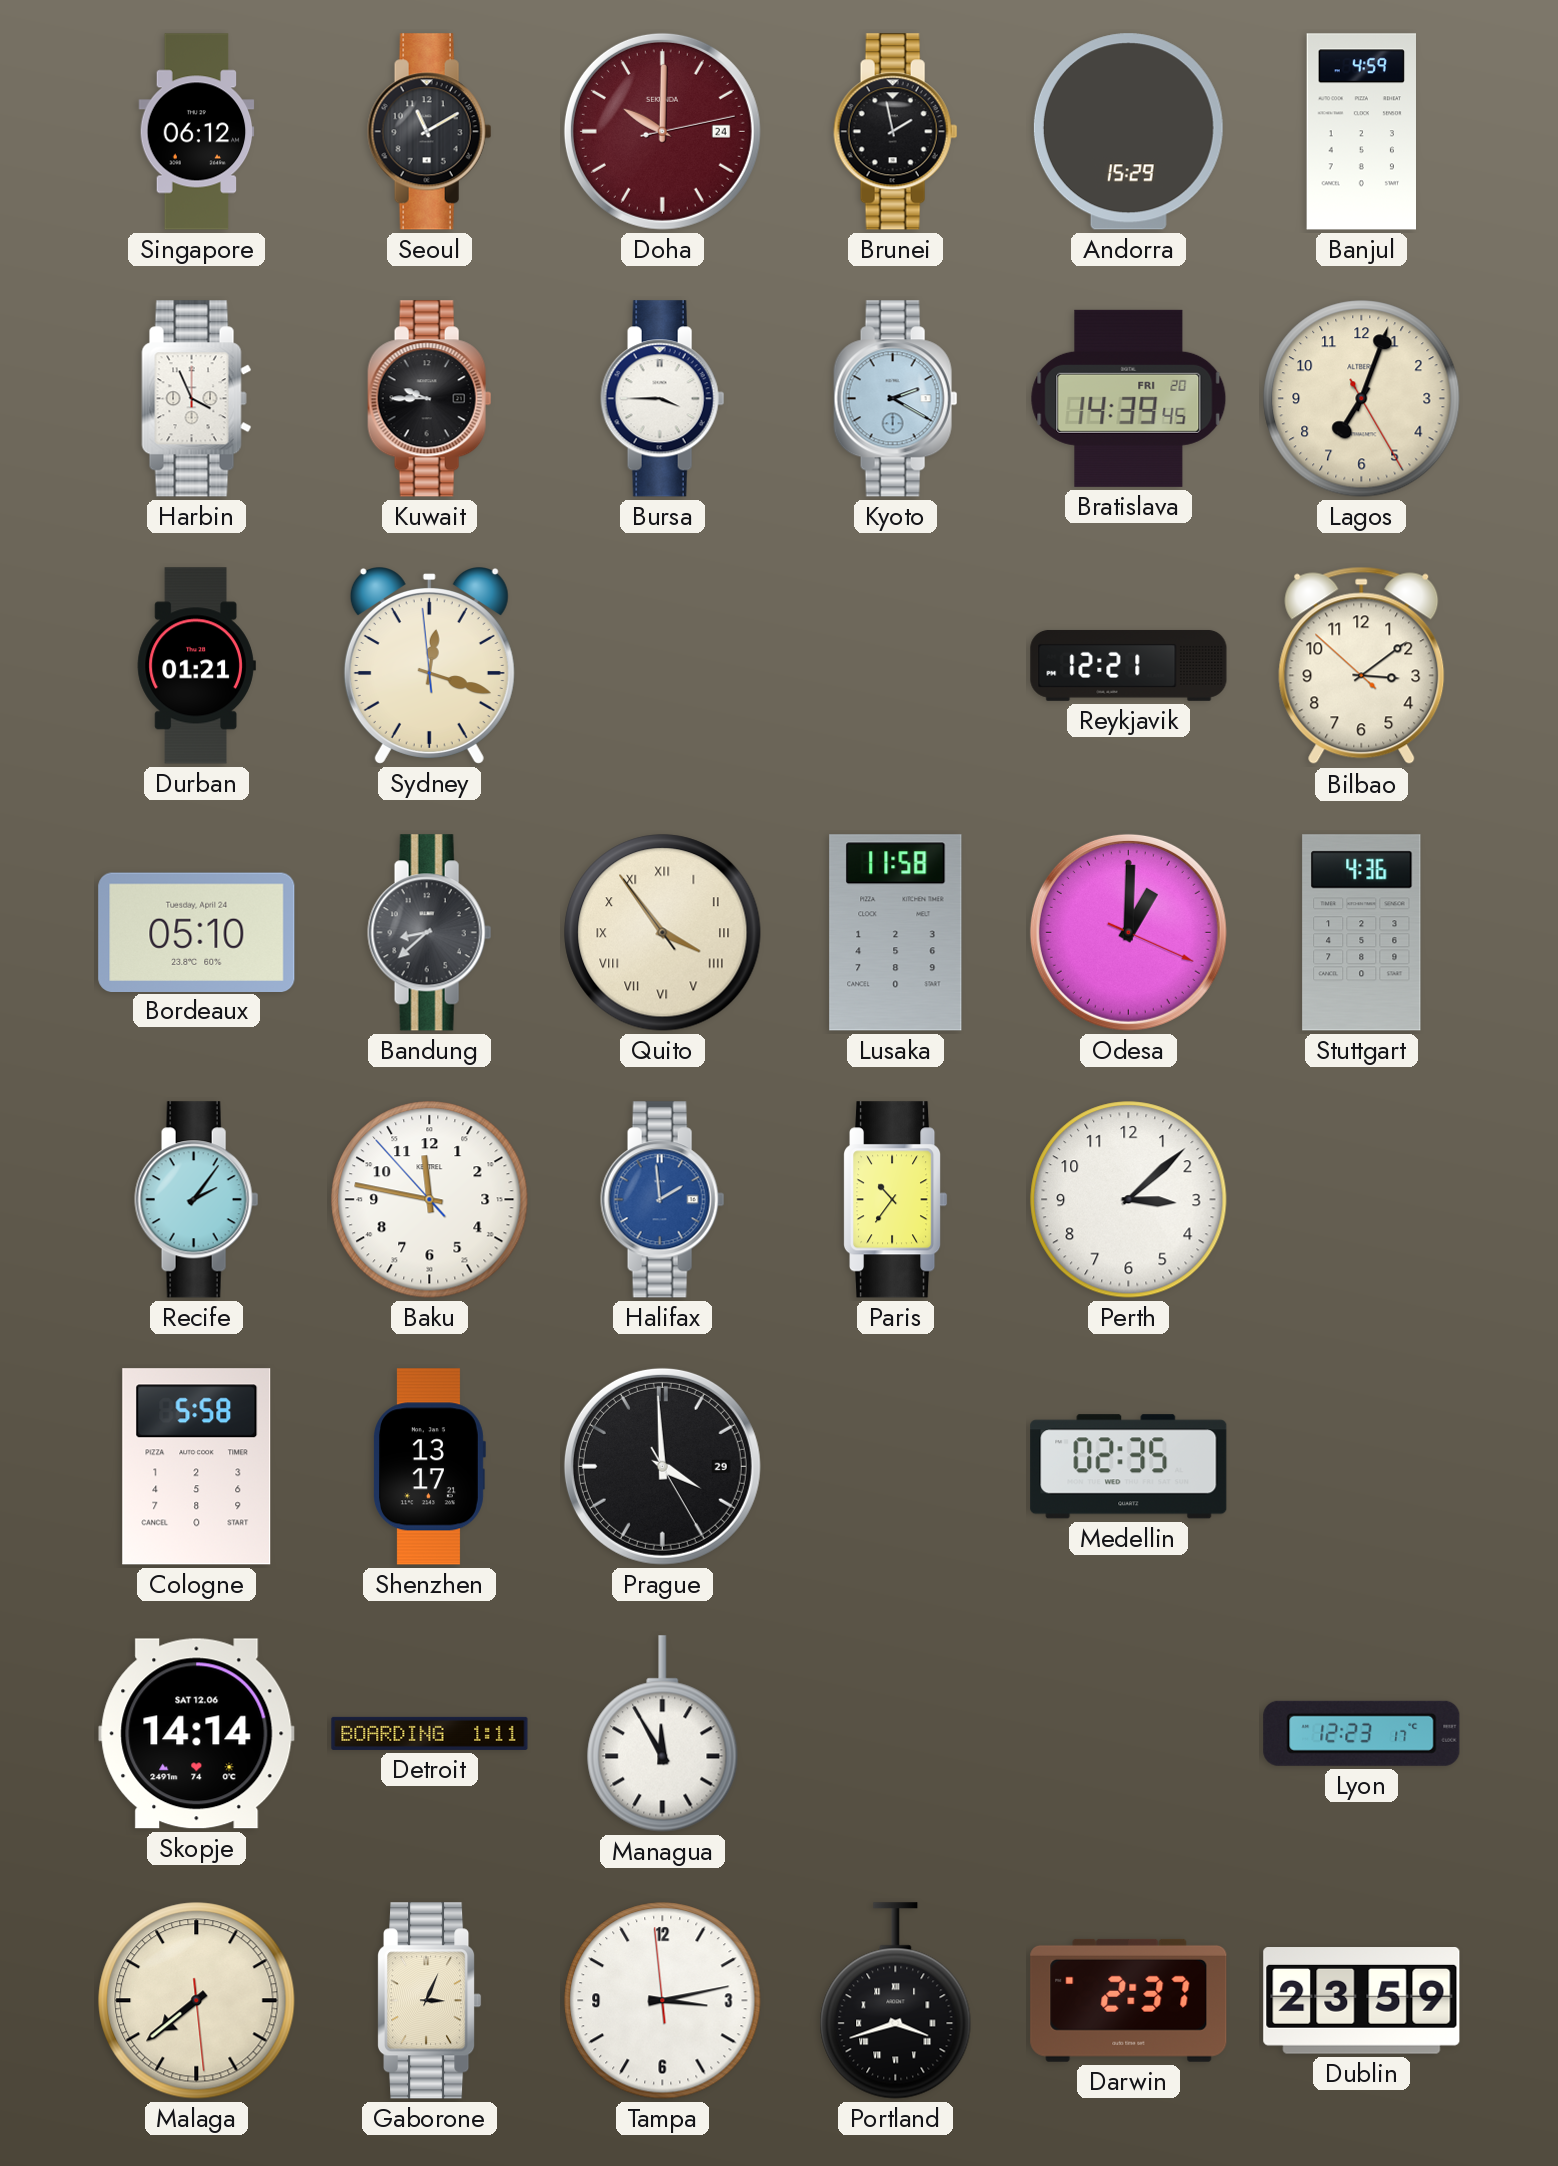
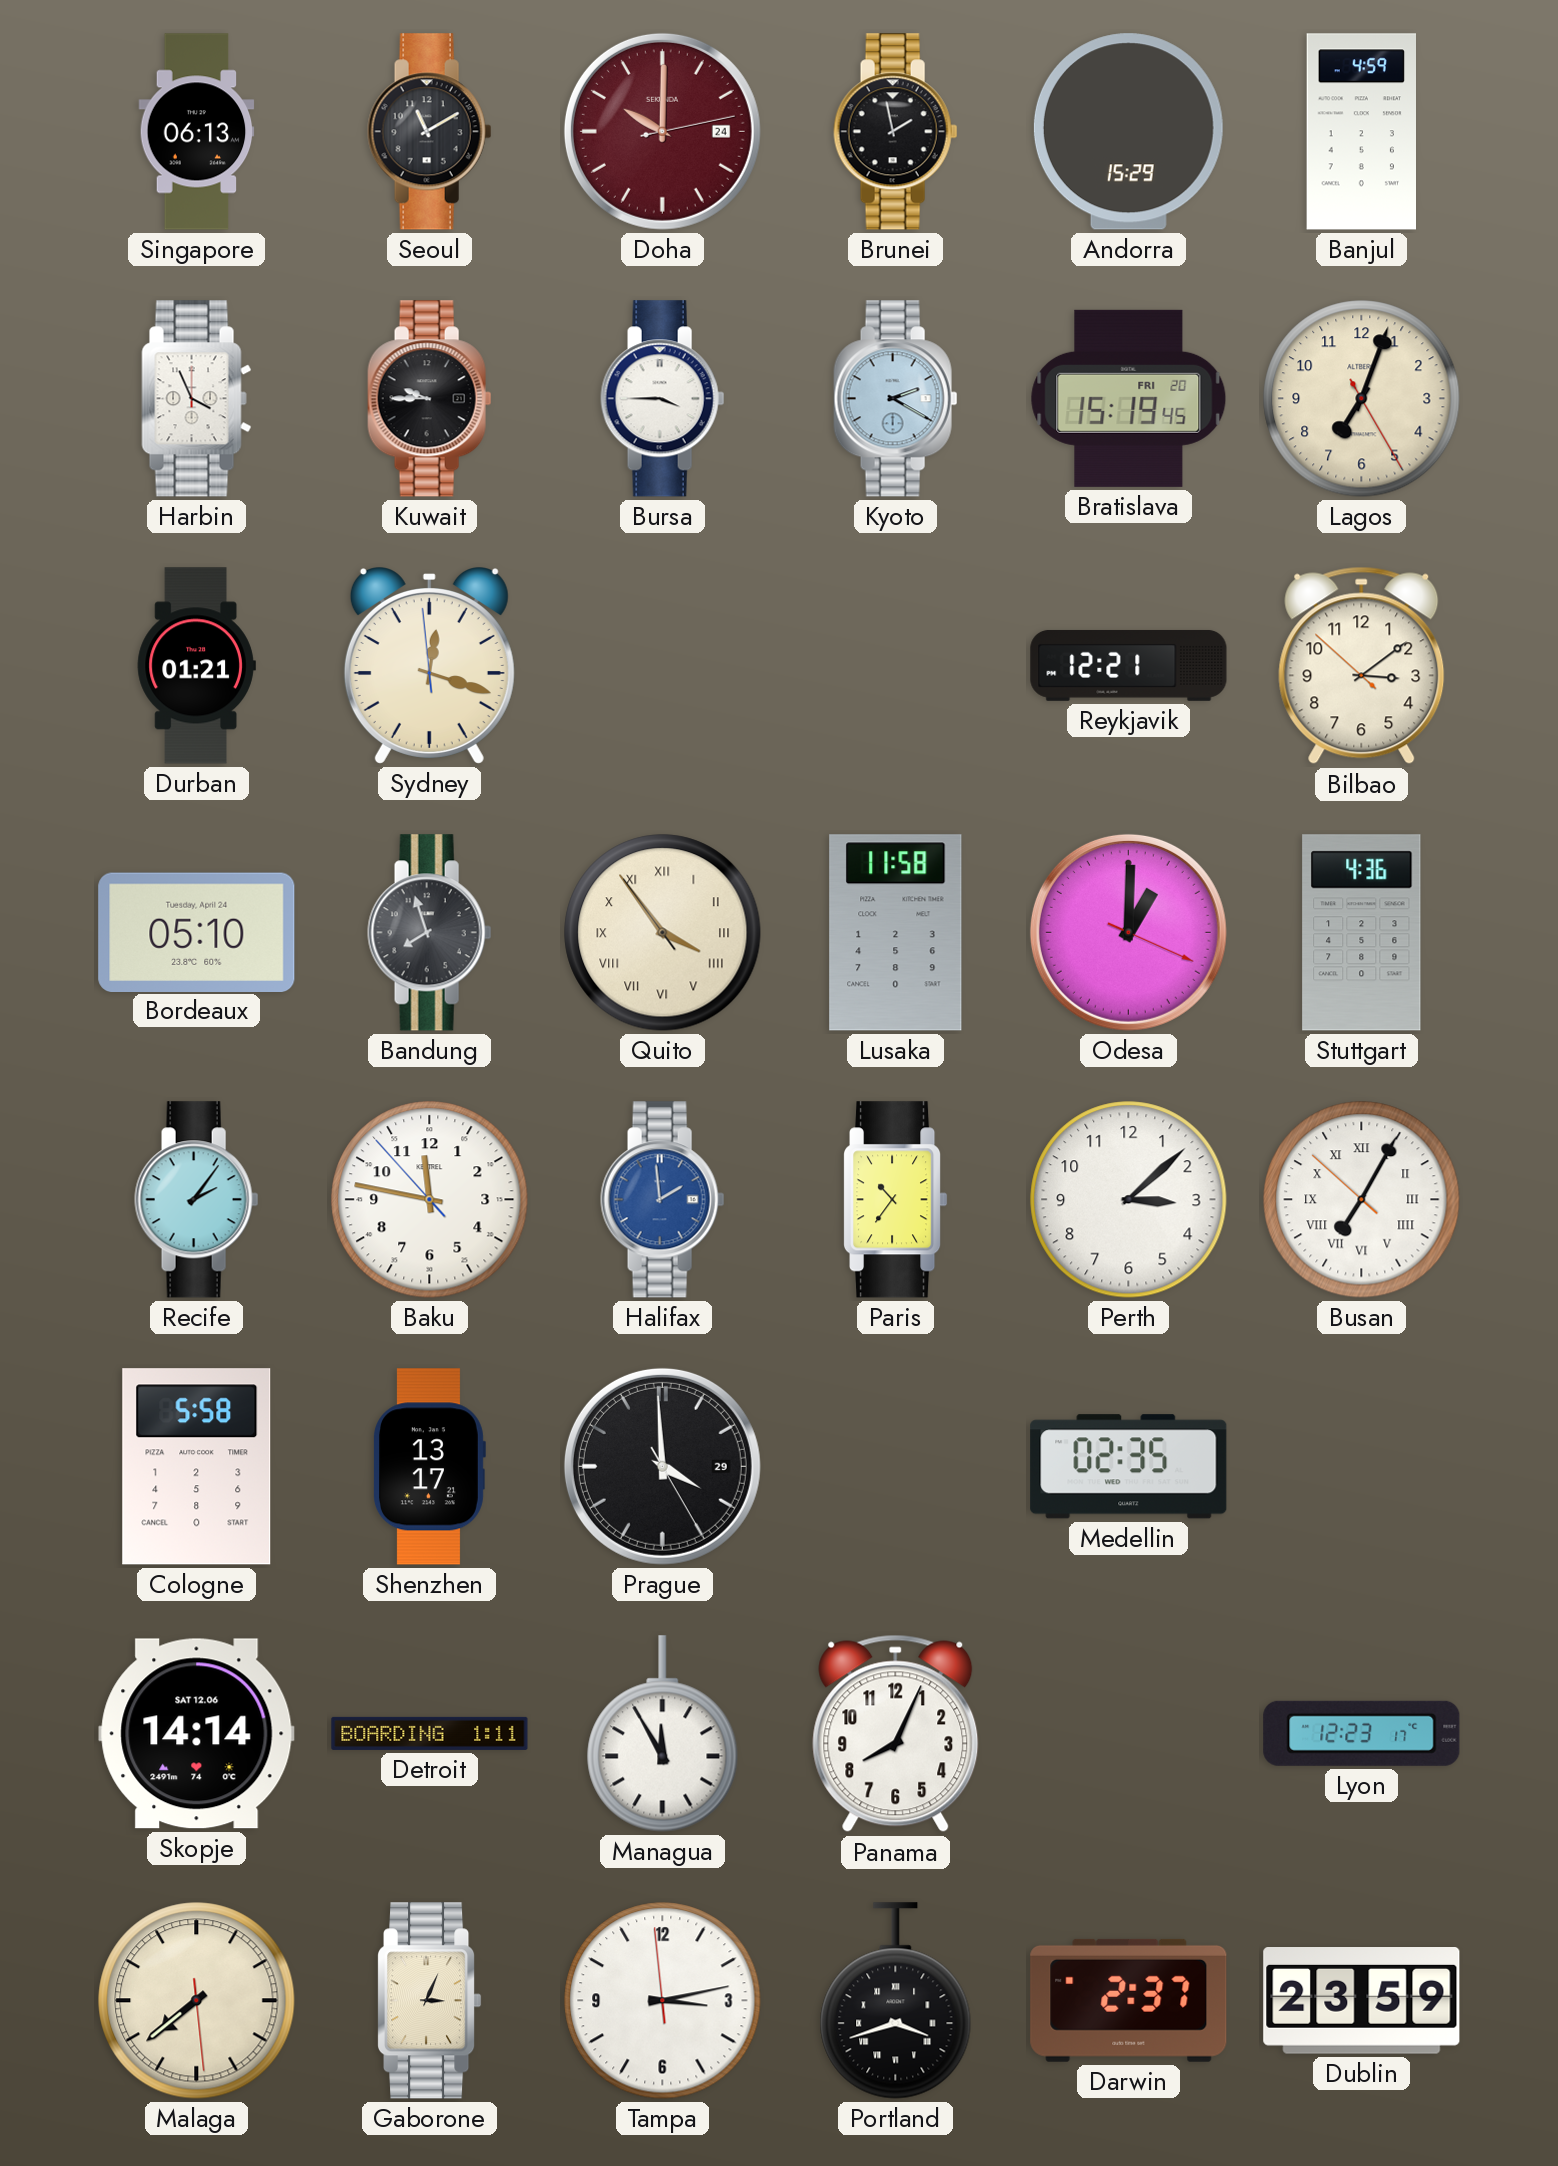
Singapore: 06:12 -> 06:13 (197, 132)
Bratislava: 14:39 -> 15:19 (1129, 398)
Bandung: 8:38 -> 7:57 (430, 933)
Busan: none -> 7:04 (1362, 1200)
Panama: none -> 8:04 (896, 1734)
